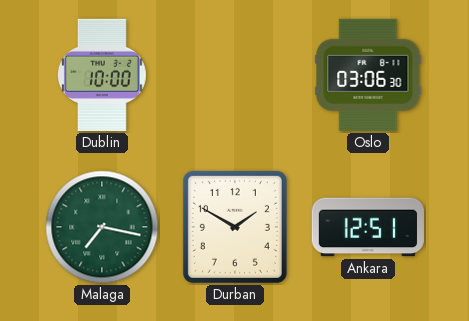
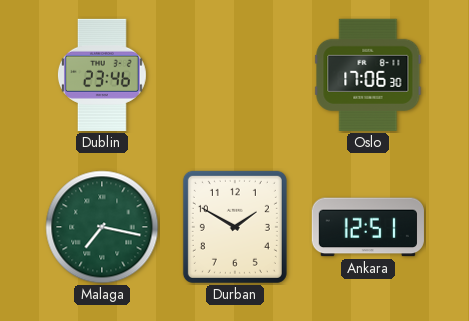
Dublin: 10:00 -> 23:46 (102, 75)
Oslo: 03:06 -> 17:06 (368, 75)
